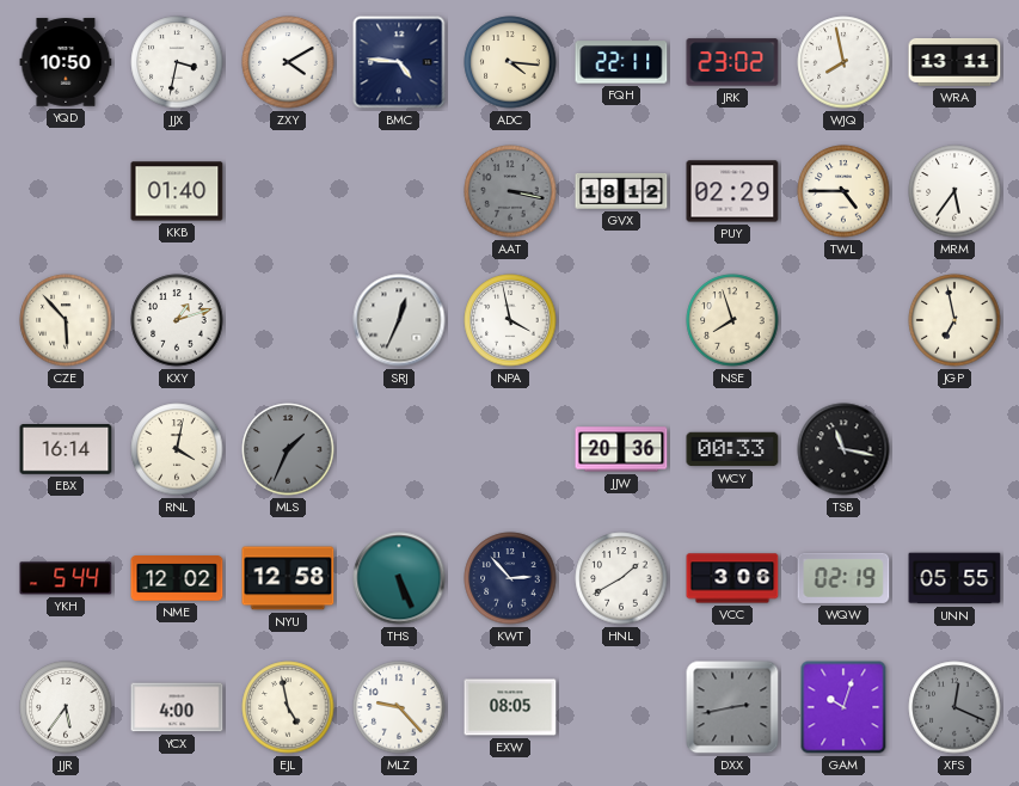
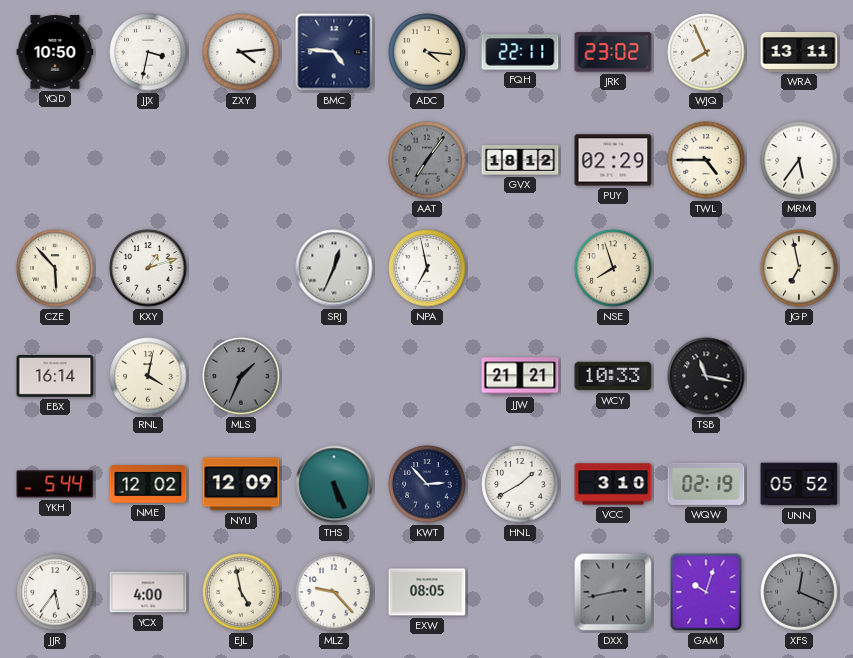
ZXY: 4:10 -> 4:14 (241, 52)
WJQ: 7:58 -> 7:56 (706, 52)
KKB: 01:40 -> none (177, 191)
AAT: 3:17 -> 7:06 (427, 160)
NPA: 3:58 -> 6:58 (427, 268)
JJW: 20:36 -> 21:21 (520, 376)
WCY: 00:33 -> 10:33 (613, 376)
NYU: 12:58 -> 12:09 (241, 484)
VCC: 3:06 -> 3:10 (613, 484)
UNN: 05:55 -> 05:52 (799, 484)
